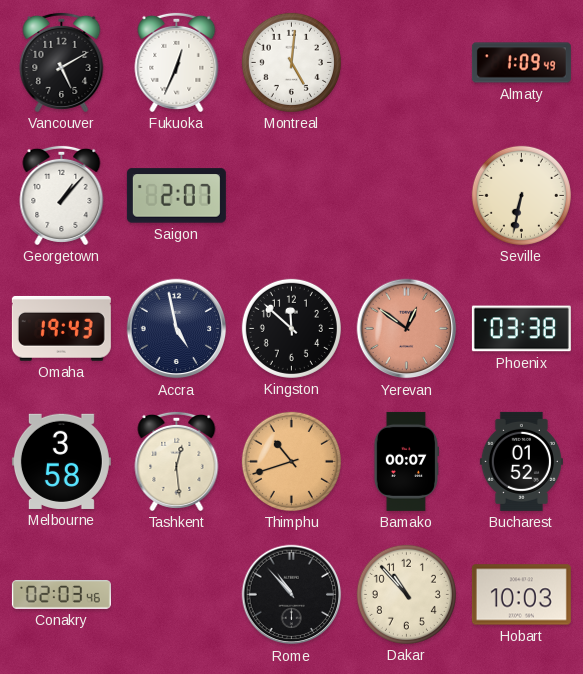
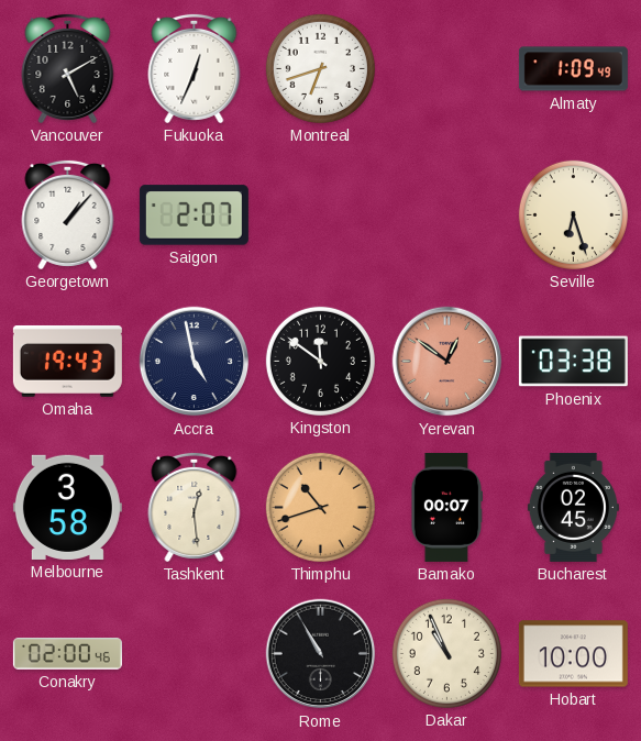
Montreal: 5:01 -> 6:42 (320, 68)
Seville: 6:32 -> 6:27 (573, 214)
Kingston: 11:52 -> 11:51 (320, 361)
Bucharest: 01:52 -> 02:45 (573, 507)
Conakry: 02:03 -> 02:00 (67, 654)
Rome: 10:53 -> 10:55 (321, 654)
Dakar: 10:53 -> 10:56 (446, 653)
Hobart: 10:03 -> 10:00 (573, 654)
